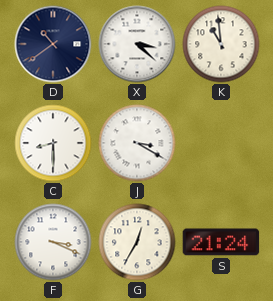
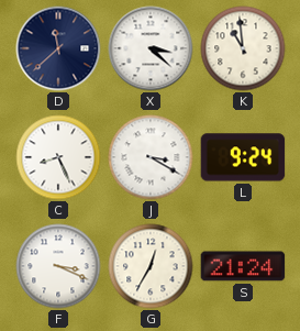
D: 10:39 -> 11:38 (58, 48)
C: 8:30 -> 8:26 (58, 157)
L: none -> 9:24 (243, 157)
